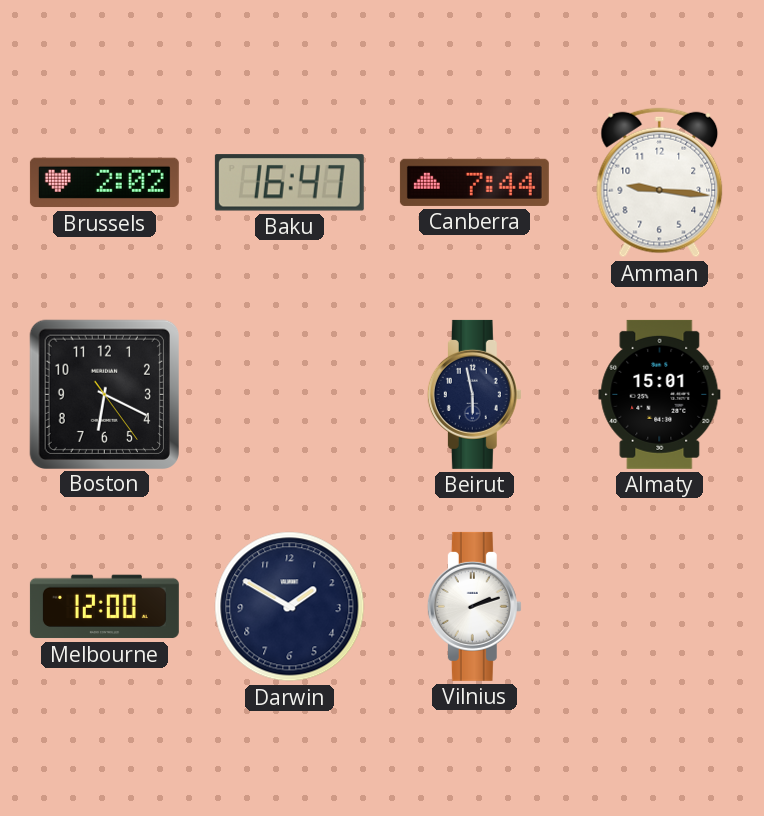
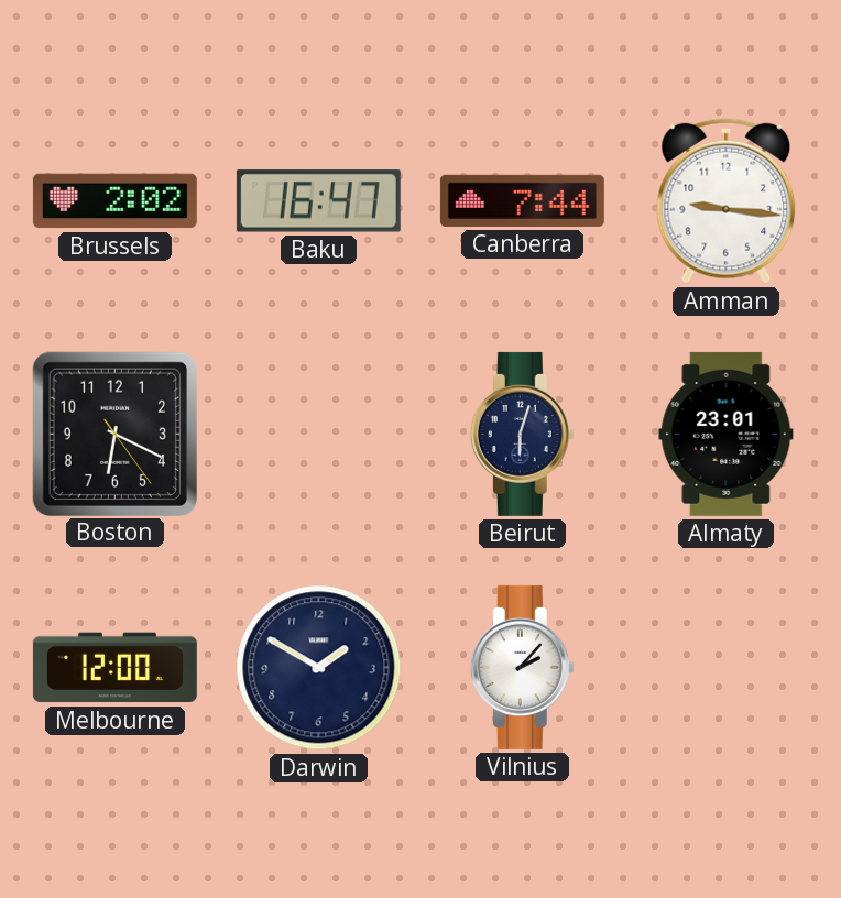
Beirut: 5:58 -> 6:03 (522, 434)
Almaty: 15:01 -> 23:01 (727, 434)
Vilnius: 2:12 -> 2:07 (522, 667)
